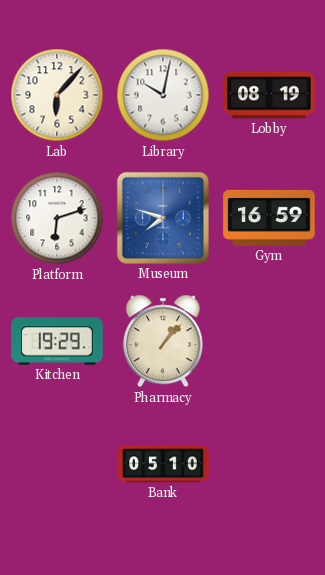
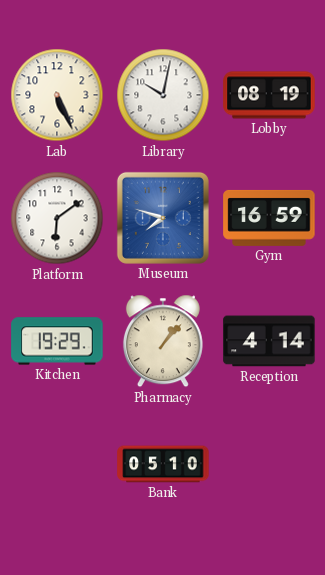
Lab: 6:07 -> 5:26 (57, 95)
Platform: 6:12 -> 6:09 (57, 218)
Reception: none -> 4:14 (269, 341)
